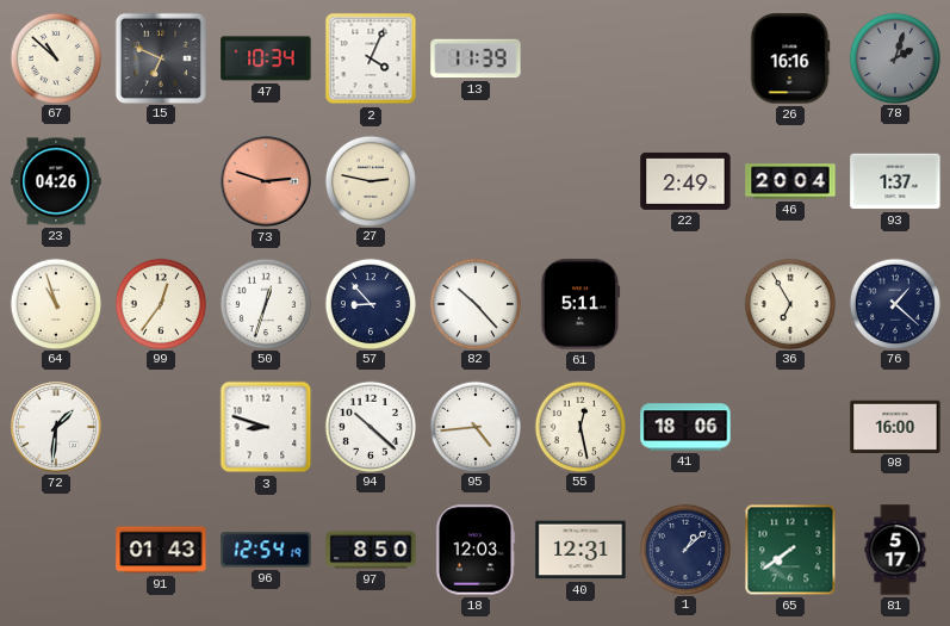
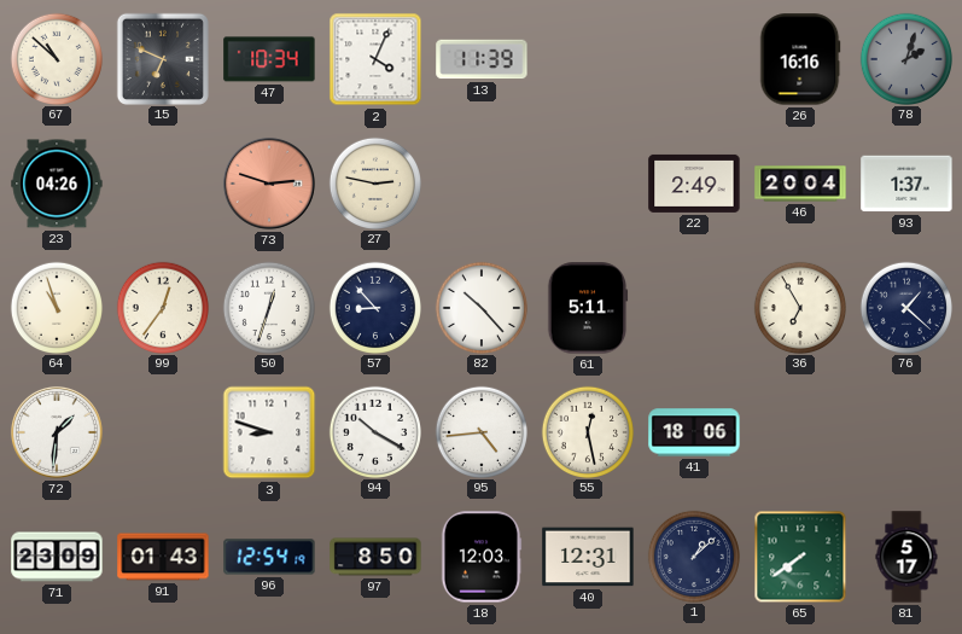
94: 10:22 -> 10:20 (374, 431)
98: 16:00 -> none (895, 426)
71: none -> 23:09 (57, 557)
